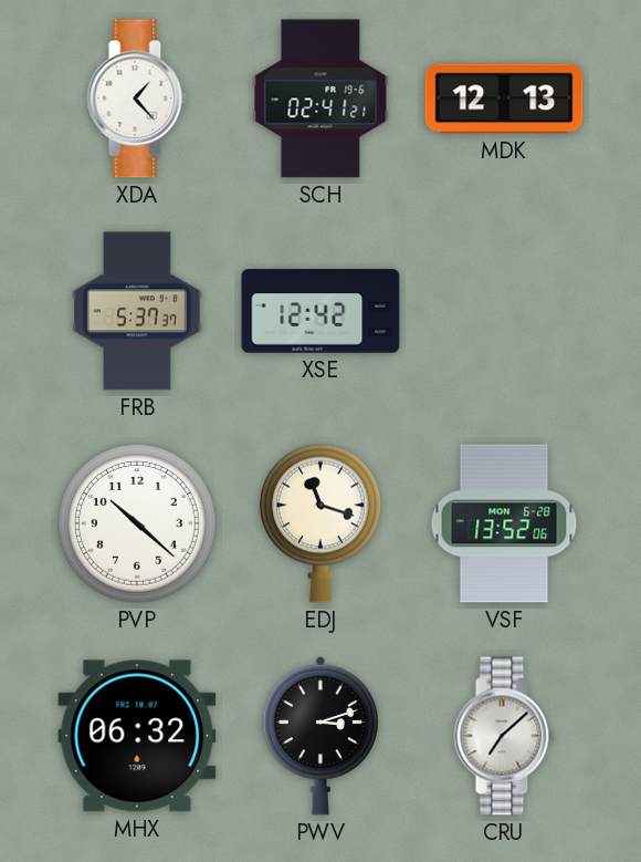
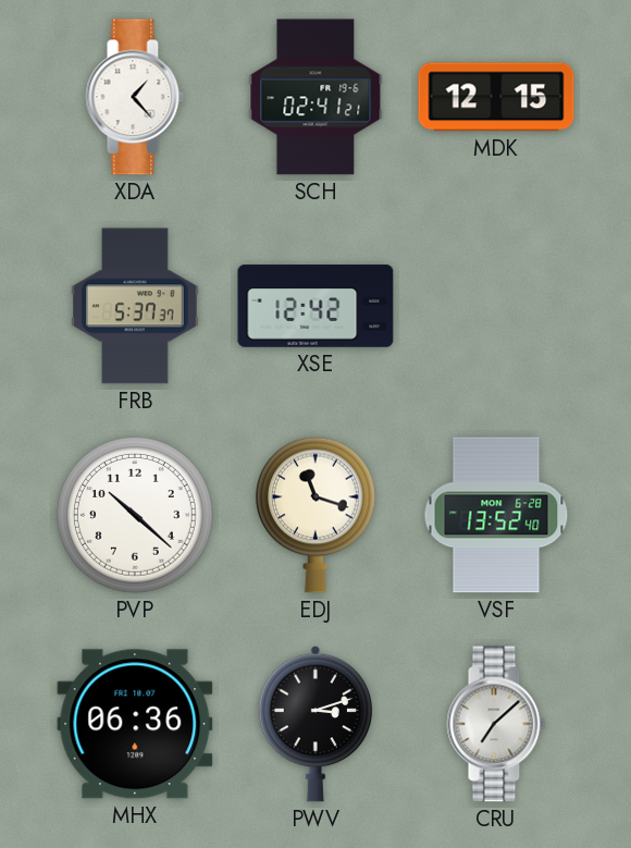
MDK: 12:13 -> 12:15 (496, 97)
VSF: 13:52:06 -> 13:52:40 (496, 515)
MHX: 06:32 -> 06:36 (135, 724)
